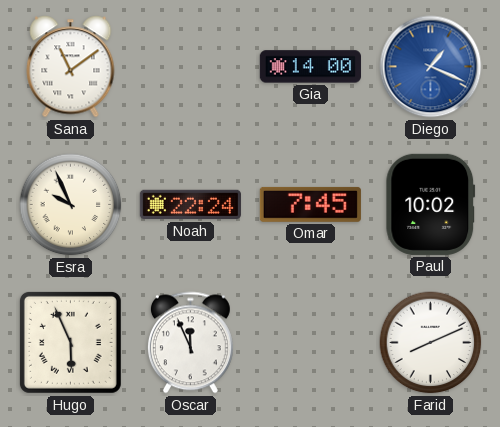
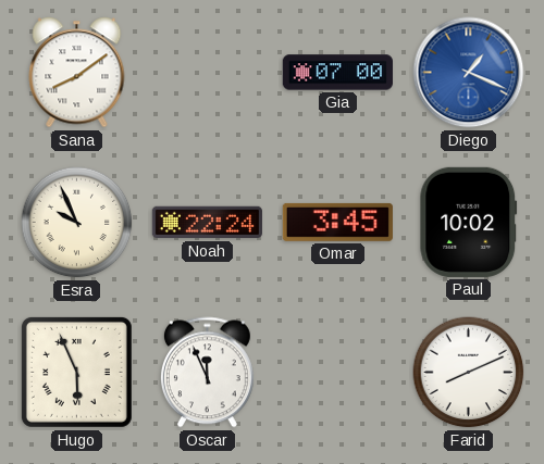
Sana: 11:09 -> 8:09 (77, 73)
Gia: 14:00 -> 07:00 (337, 73)
Omar: 7:45 -> 3:45 (337, 222)
